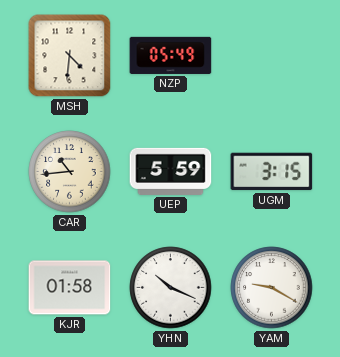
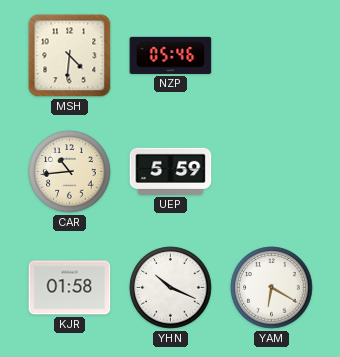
NZP: 05:49 -> 05:46 (171, 55)
UGM: 3:15 -> none (272, 172)
YAM: 9:20 -> 6:20 (272, 288)
